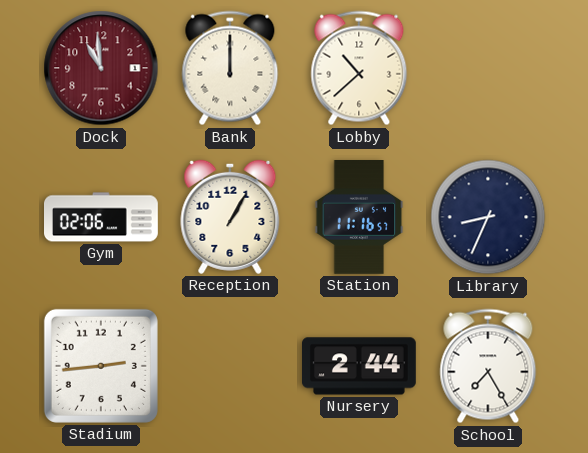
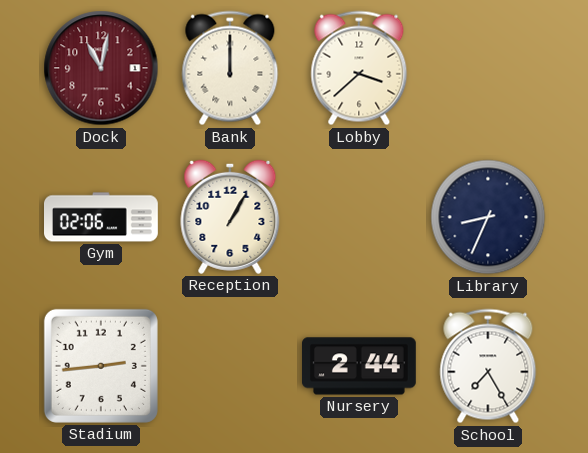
Dock: 10:59 -> 11:02 (101, 68)
Lobby: 10:38 -> 3:38 (359, 68)
Station: 11:16 -> none (359, 218)
